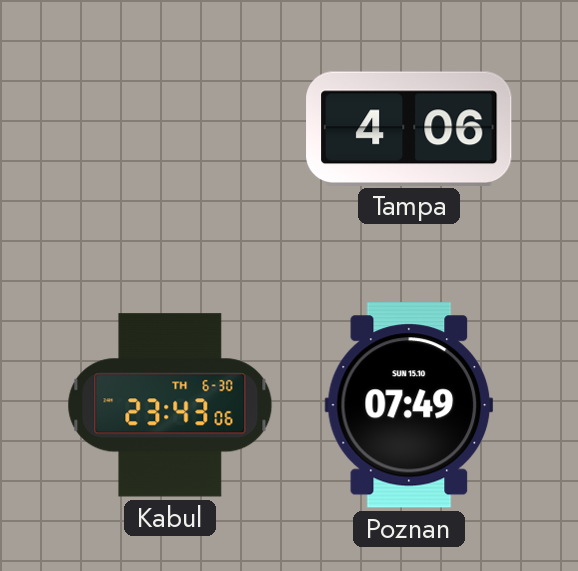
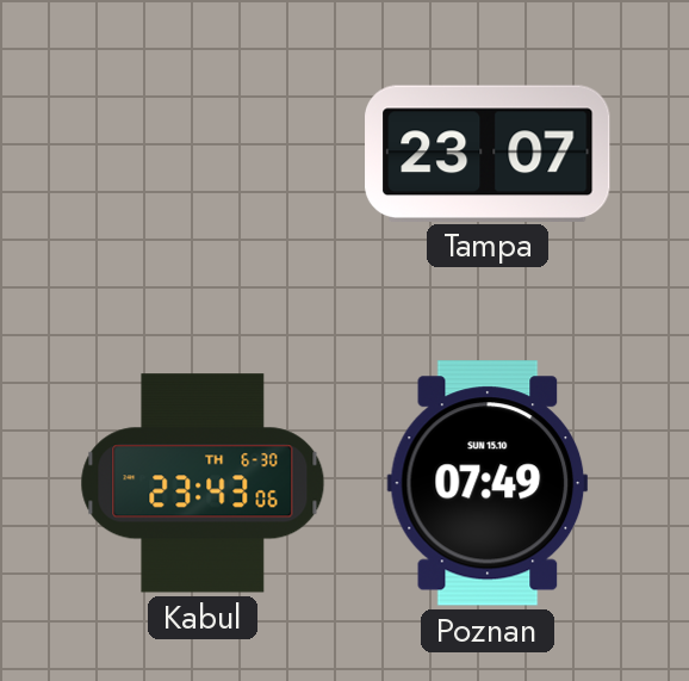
Tampa: 4:06 -> 23:07 (488, 153)
